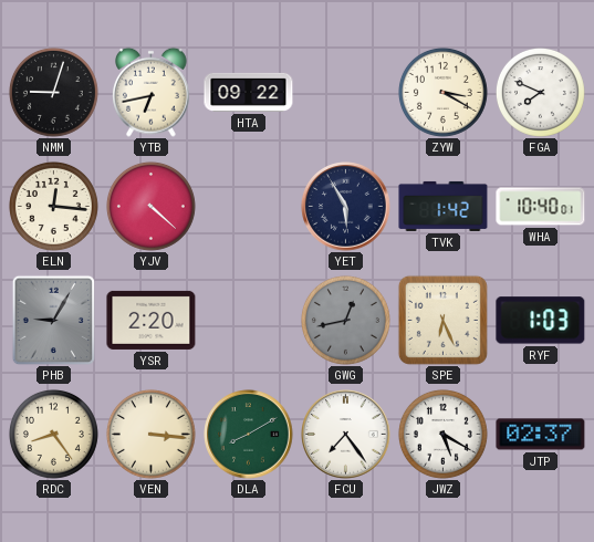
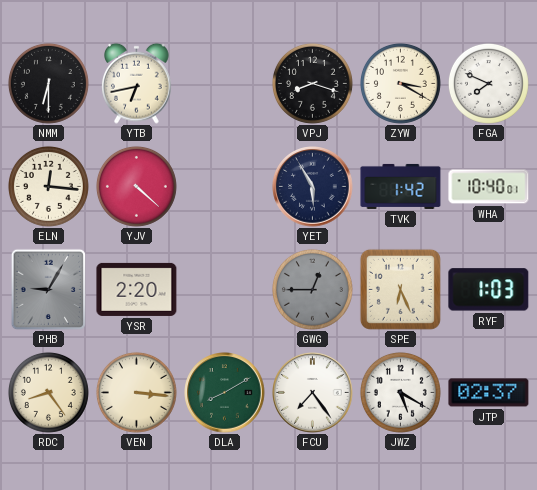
NMM: 9:03 -> 6:30 (48, 83)
HTA: 09:22 -> none (249, 92)
VPJ: none -> 8:18 (312, 83)
GWG: 12:43 -> 12:45 (312, 289)
